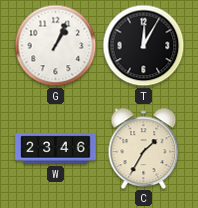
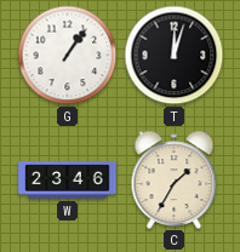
G: 1:04 -> 1:06 (68, 56)
T: 12:05 -> 12:03 (175, 56)
